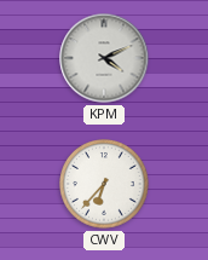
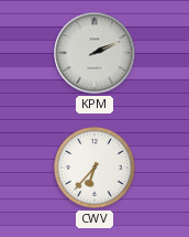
KPM: 4:11 -> 2:11 (94, 53)
